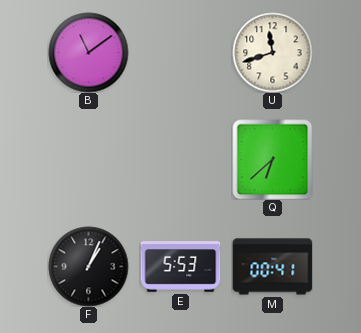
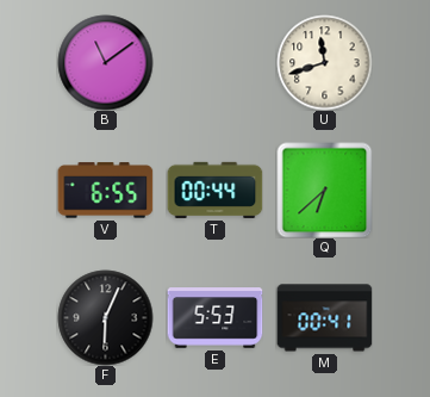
V: none -> 6:55 (105, 191)
T: none -> 00:44 (214, 190)
F: 1:04 -> 6:04 (105, 317)
